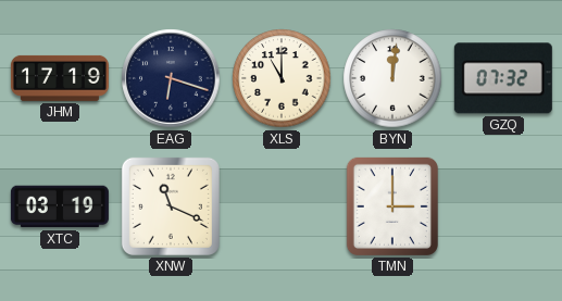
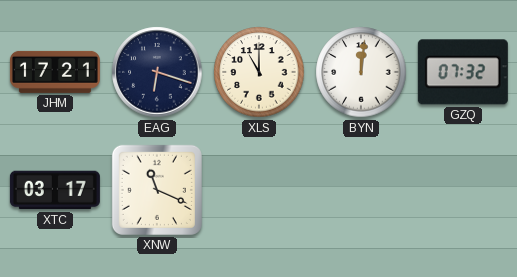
JHM: 17:19 -> 17:21 (55, 72)
XTC: 03:19 -> 03:17 (55, 190)
TMN: 3:00 -> none (392, 206)
